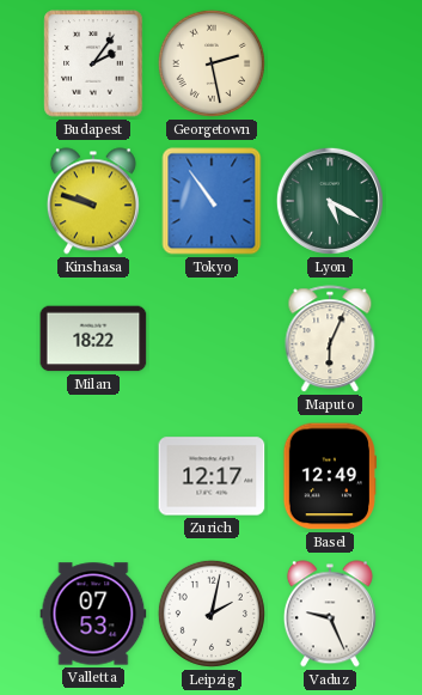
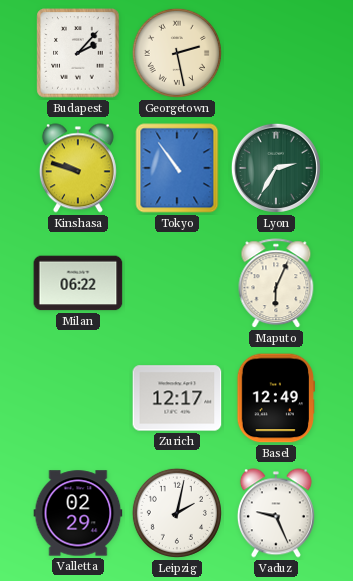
Budapest: 2:06 -> 2:07 (78, 53)
Lyon: 5:20 -> 2:35 (276, 168)
Milan: 18:22 -> 06:22 (78, 283)
Valletta: 07:53 -> 02:29 (78, 513)
